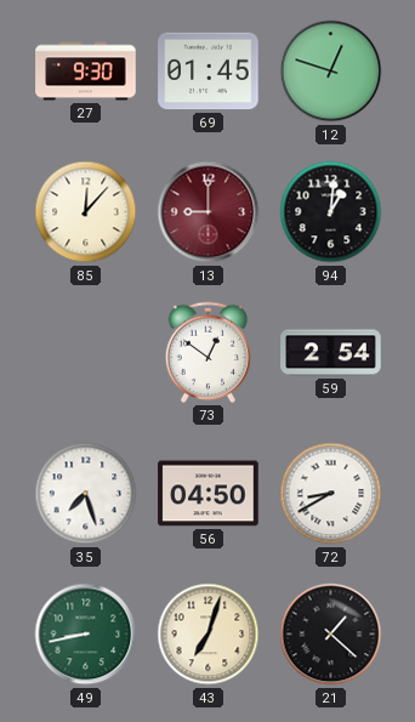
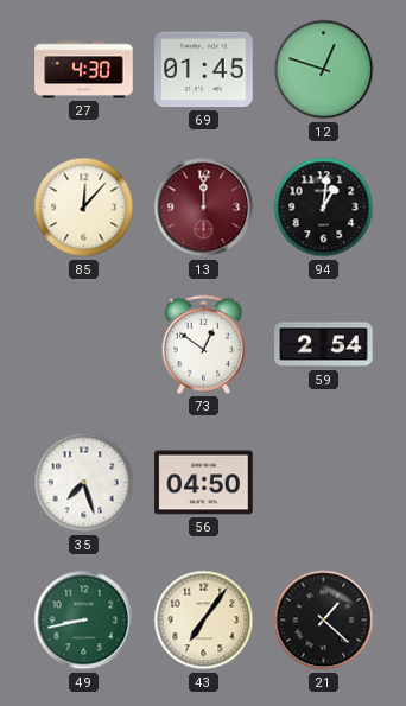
27: 9:30 -> 4:30 (84, 70)
13: 9:00 -> 12:00 (204, 208)
72: 8:40 -> none (331, 494)
43: 7:03 -> 7:06 (204, 621)
